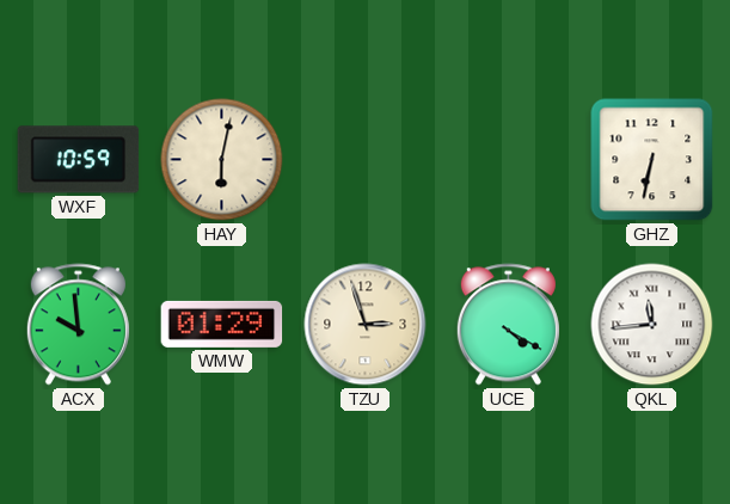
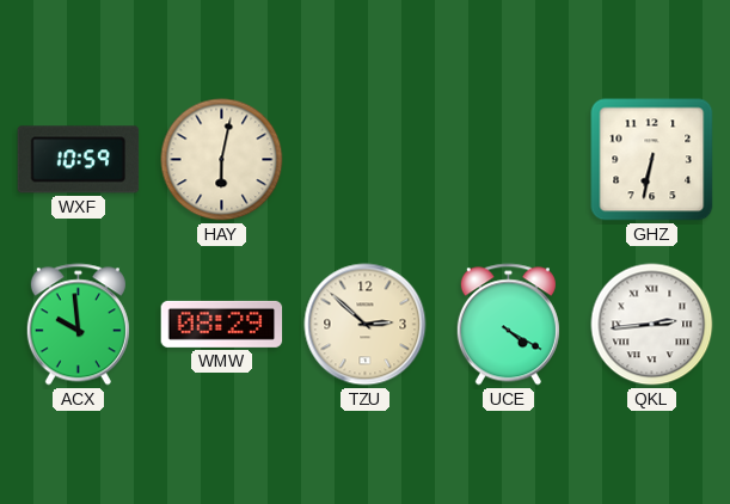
WMW: 01:29 -> 08:29 (222, 324)
TZU: 2:57 -> 2:52 (366, 325)
QKL: 11:44 -> 2:44 (652, 325)
